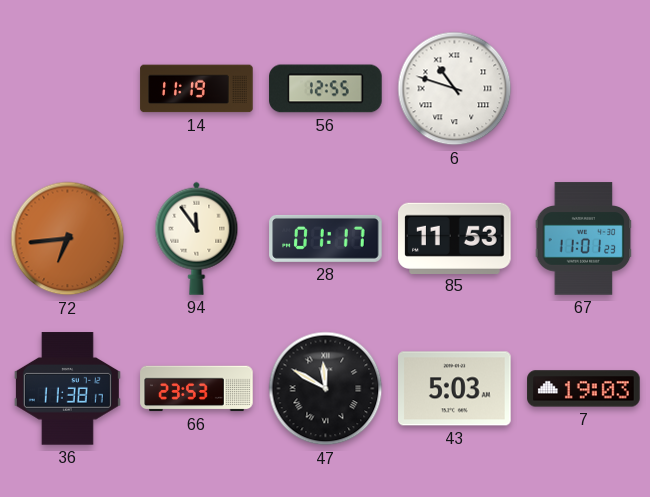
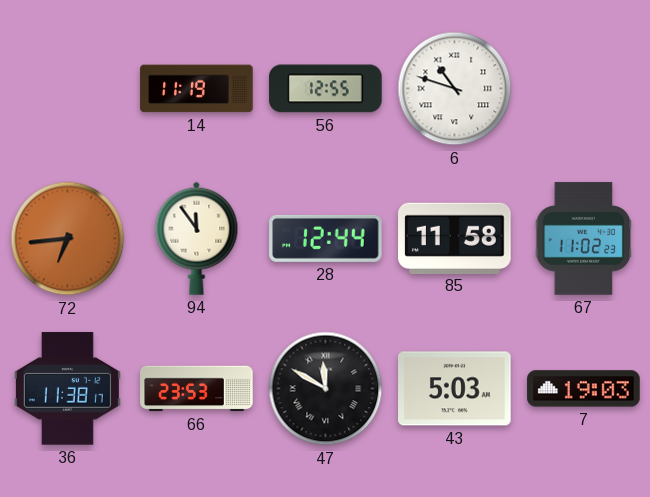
28: 01:17 -> 12:44 (326, 238)
85: 11:53 -> 11:58 (455, 238)
67: 11:01 -> 11:02 (584, 239)
